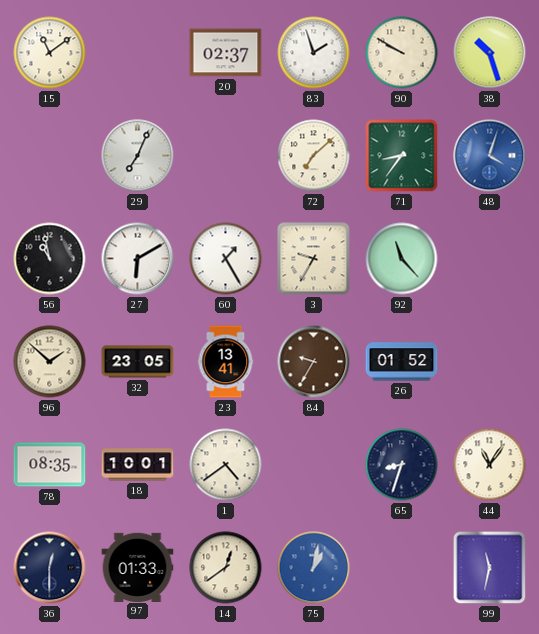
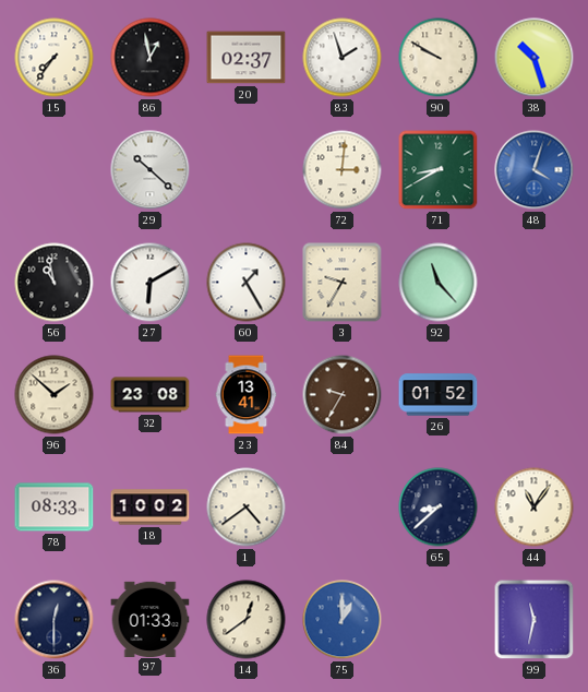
15: 11:09 -> 7:36 (55, 58)
86: none -> 12:58 (151, 58)
29: 7:04 -> 10:22 (151, 170)
72: 7:08 -> 3:01 (343, 170)
71: 8:36 -> 8:40 (439, 170)
32: 23:05 -> 23:08 (151, 395)
78: 08:35 -> 08:33 (55, 508)
18: 10:01 -> 10:02 (151, 508)
65: 8:33 -> 8:38 (439, 508)
75: 1:02 -> 1:00 (343, 620)
